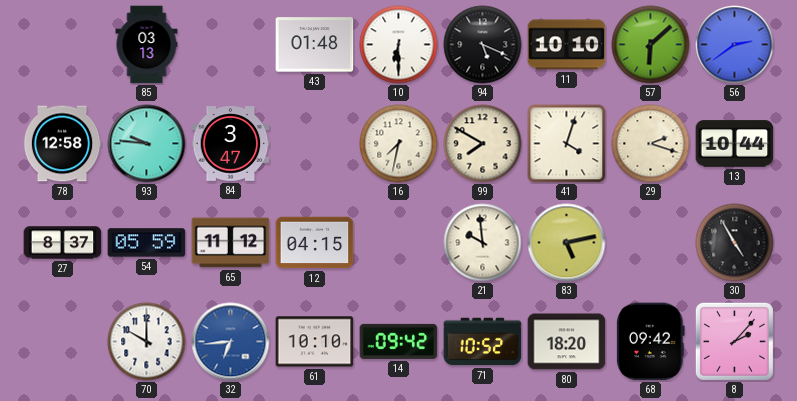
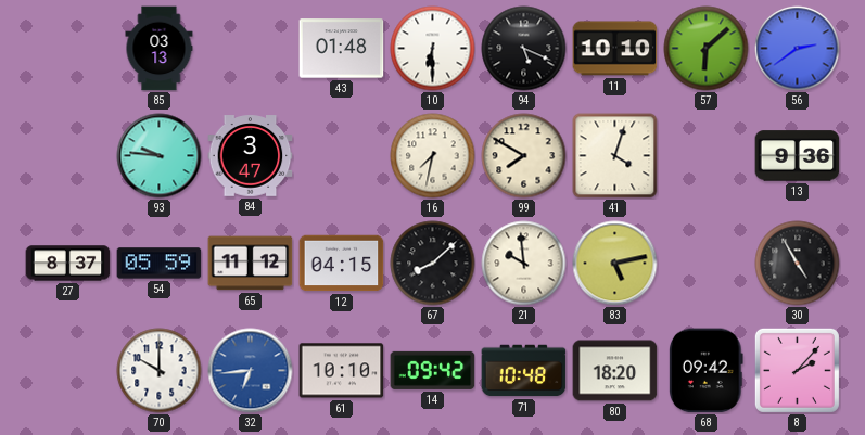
78: 12:58 -> none (62, 144)
29: 2:18 -> none (651, 144)
13: 10:44 -> 9:36 (798, 156)
67: none -> 8:08 (433, 264)
71: 10:52 -> 10:48 (524, 371)
